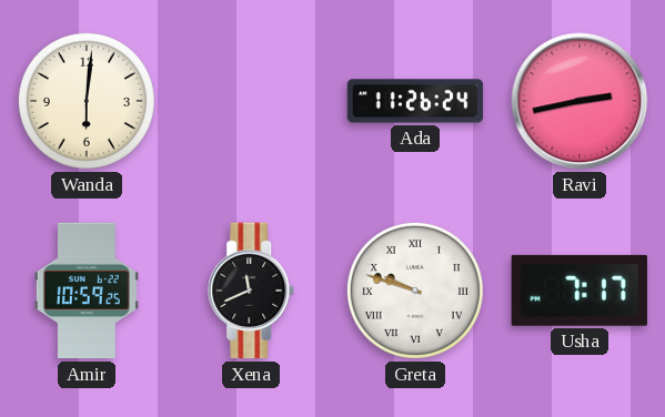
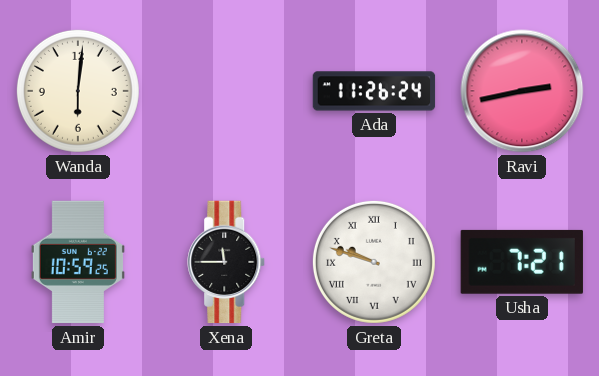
Xena: 11:41 -> 11:45 (227, 262)
Usha: 7:17 -> 7:21 (522, 262)
